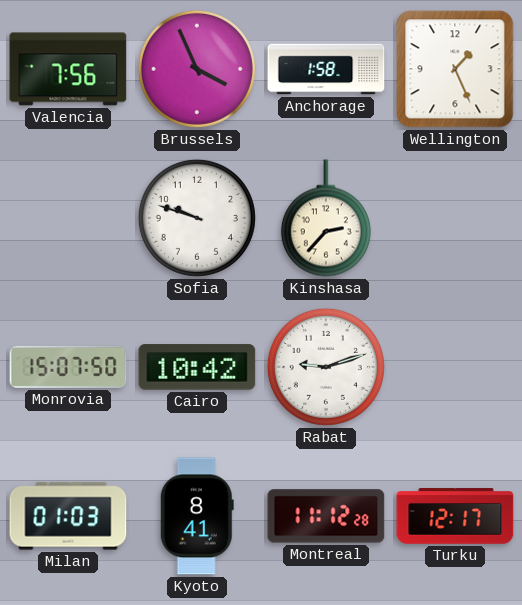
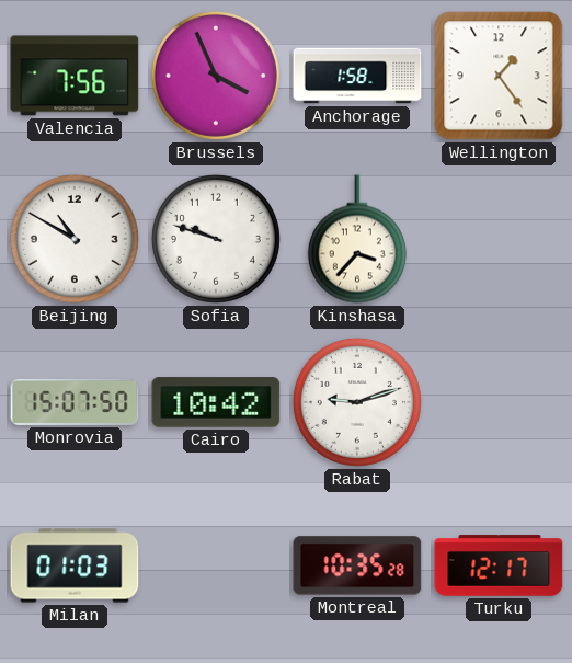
Wellington: 1:26 -> 1:24 (499, 76)
Beijing: none -> 10:50 (75, 239)
Kinshasa: 2:37 -> 3:37 (357, 239)
Kyoto: 8:41 -> none (197, 516)
Montreal: 11:12 -> 10:35 (357, 565)
